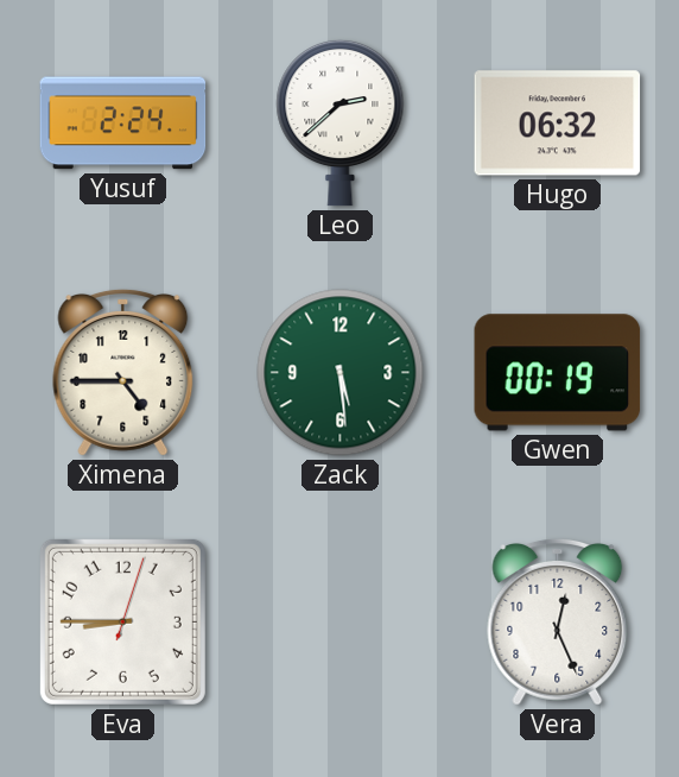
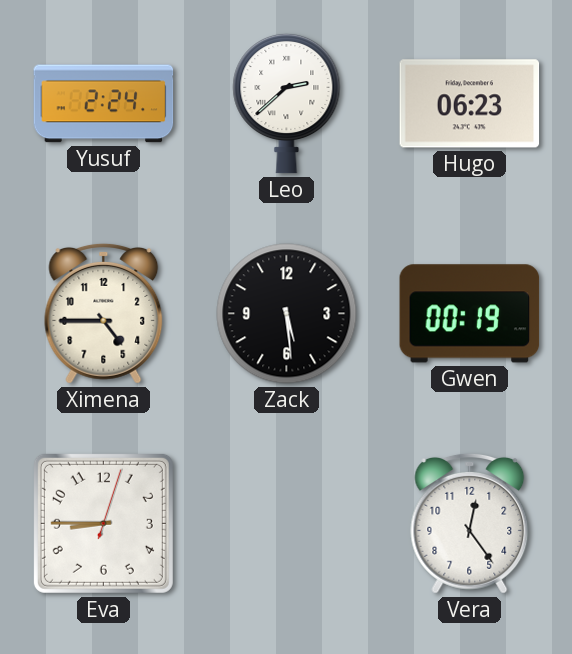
Hugo: 06:32 -> 06:23 (470, 104)
Zack dial: green -> black (287, 314)
Vera: 12:26 -> 12:24 (470, 524)
